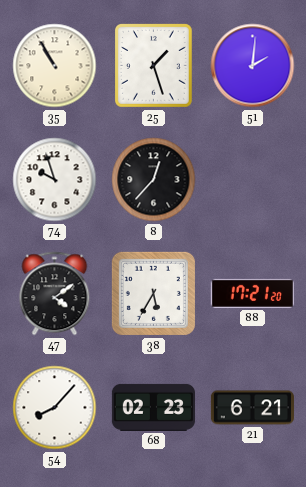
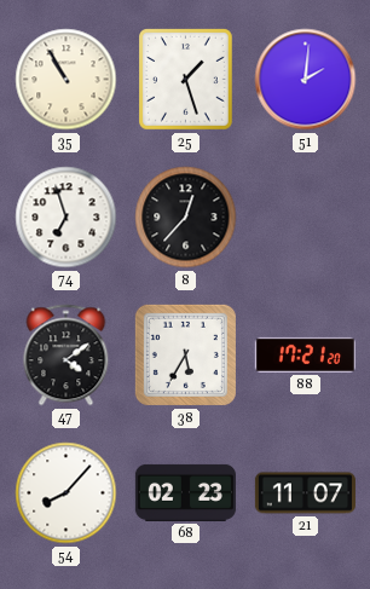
74: 9:57 -> 6:57 (67, 218)
21: 6:21 -> 11:07 (305, 493)
